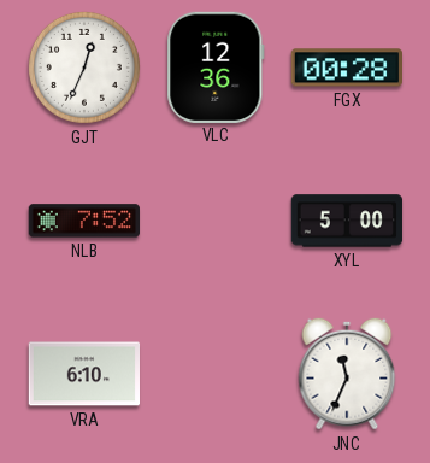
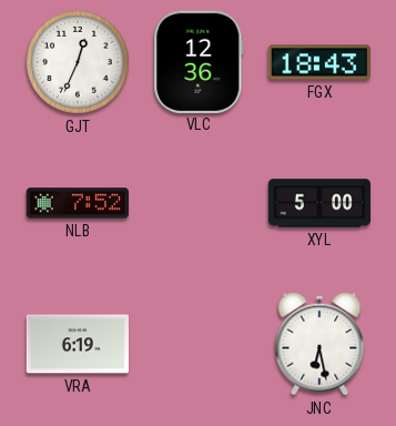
FGX: 00:28 -> 18:43 (318, 62)
VRA: 6:10 -> 6:19 (77, 344)
JNC: 11:34 -> 6:28 (319, 344)
